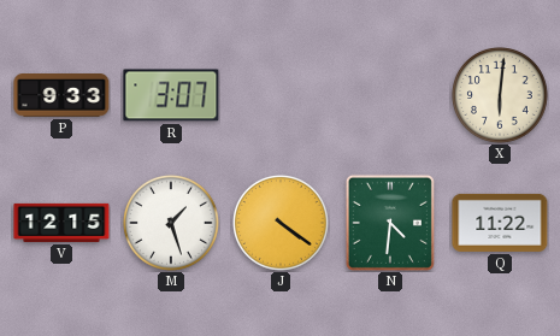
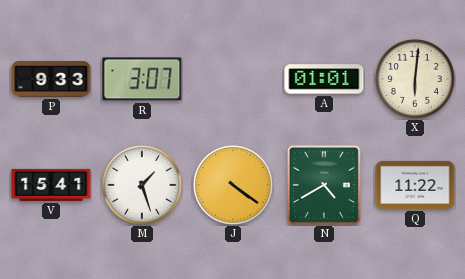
A: none -> 01:01 (324, 79)
V: 12:15 -> 15:41 (51, 185)
N: 4:31 -> 4:40 (324, 185)
